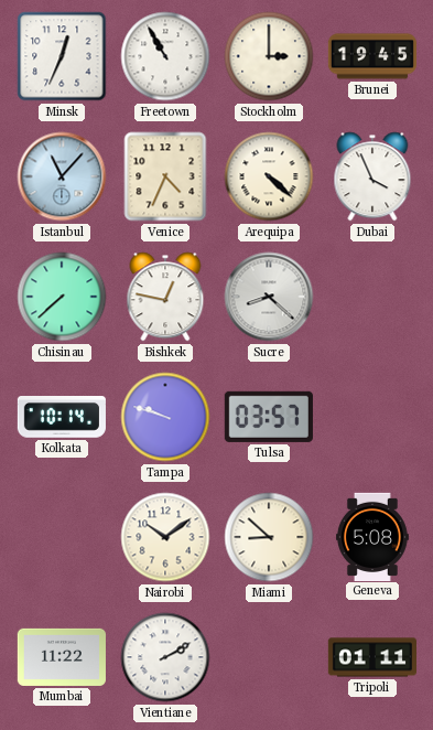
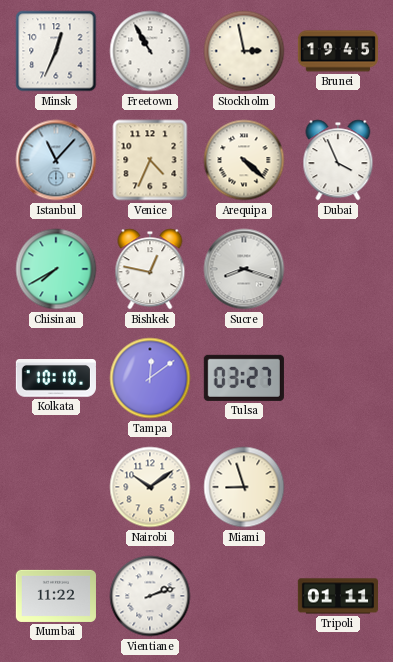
Stockholm: 3:00 -> 2:58 (244, 51)
Chisinau: 7:38 -> 7:40 (56, 269)
Sucre: 8:22 -> 8:18 (244, 269)
Kolkata: 10:14 -> 10:10 (56, 379)
Tampa: 9:48 -> 12:09 (150, 378)
Tulsa: 03:57 -> 03:27 (244, 378)
Miami: 8:52 -> 8:57 (244, 487)
Geneva: 5:08 -> none (372, 536)
Vientiane: 2:10 -> 2:12 (150, 596)
